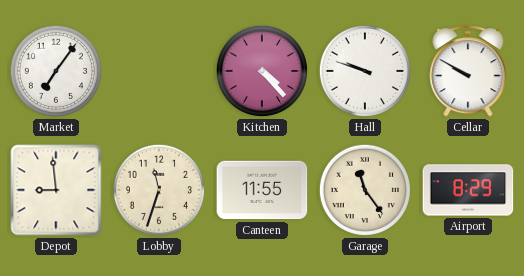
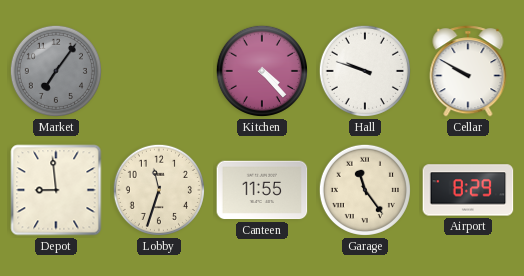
Market dial: white -> grey (56, 71)
